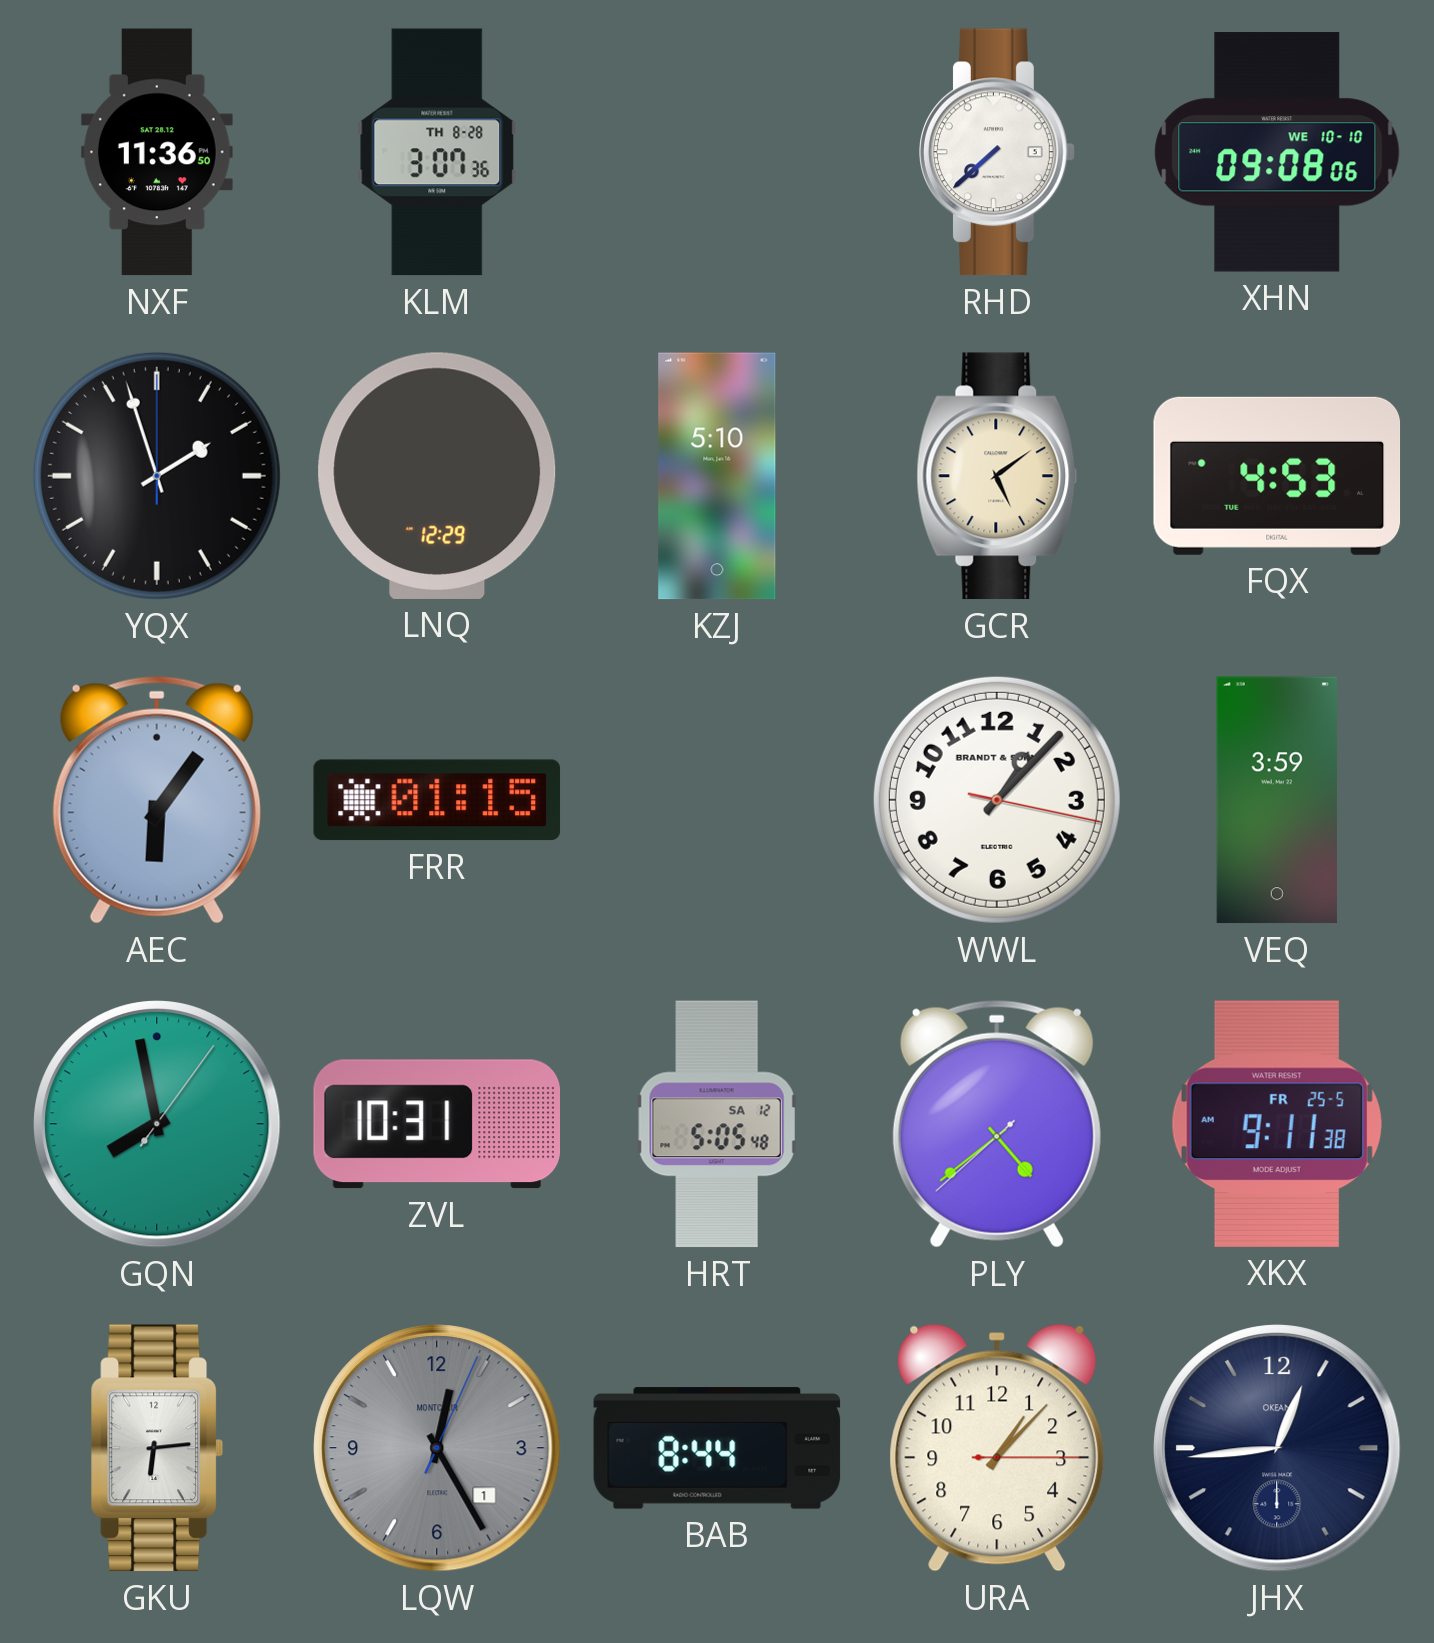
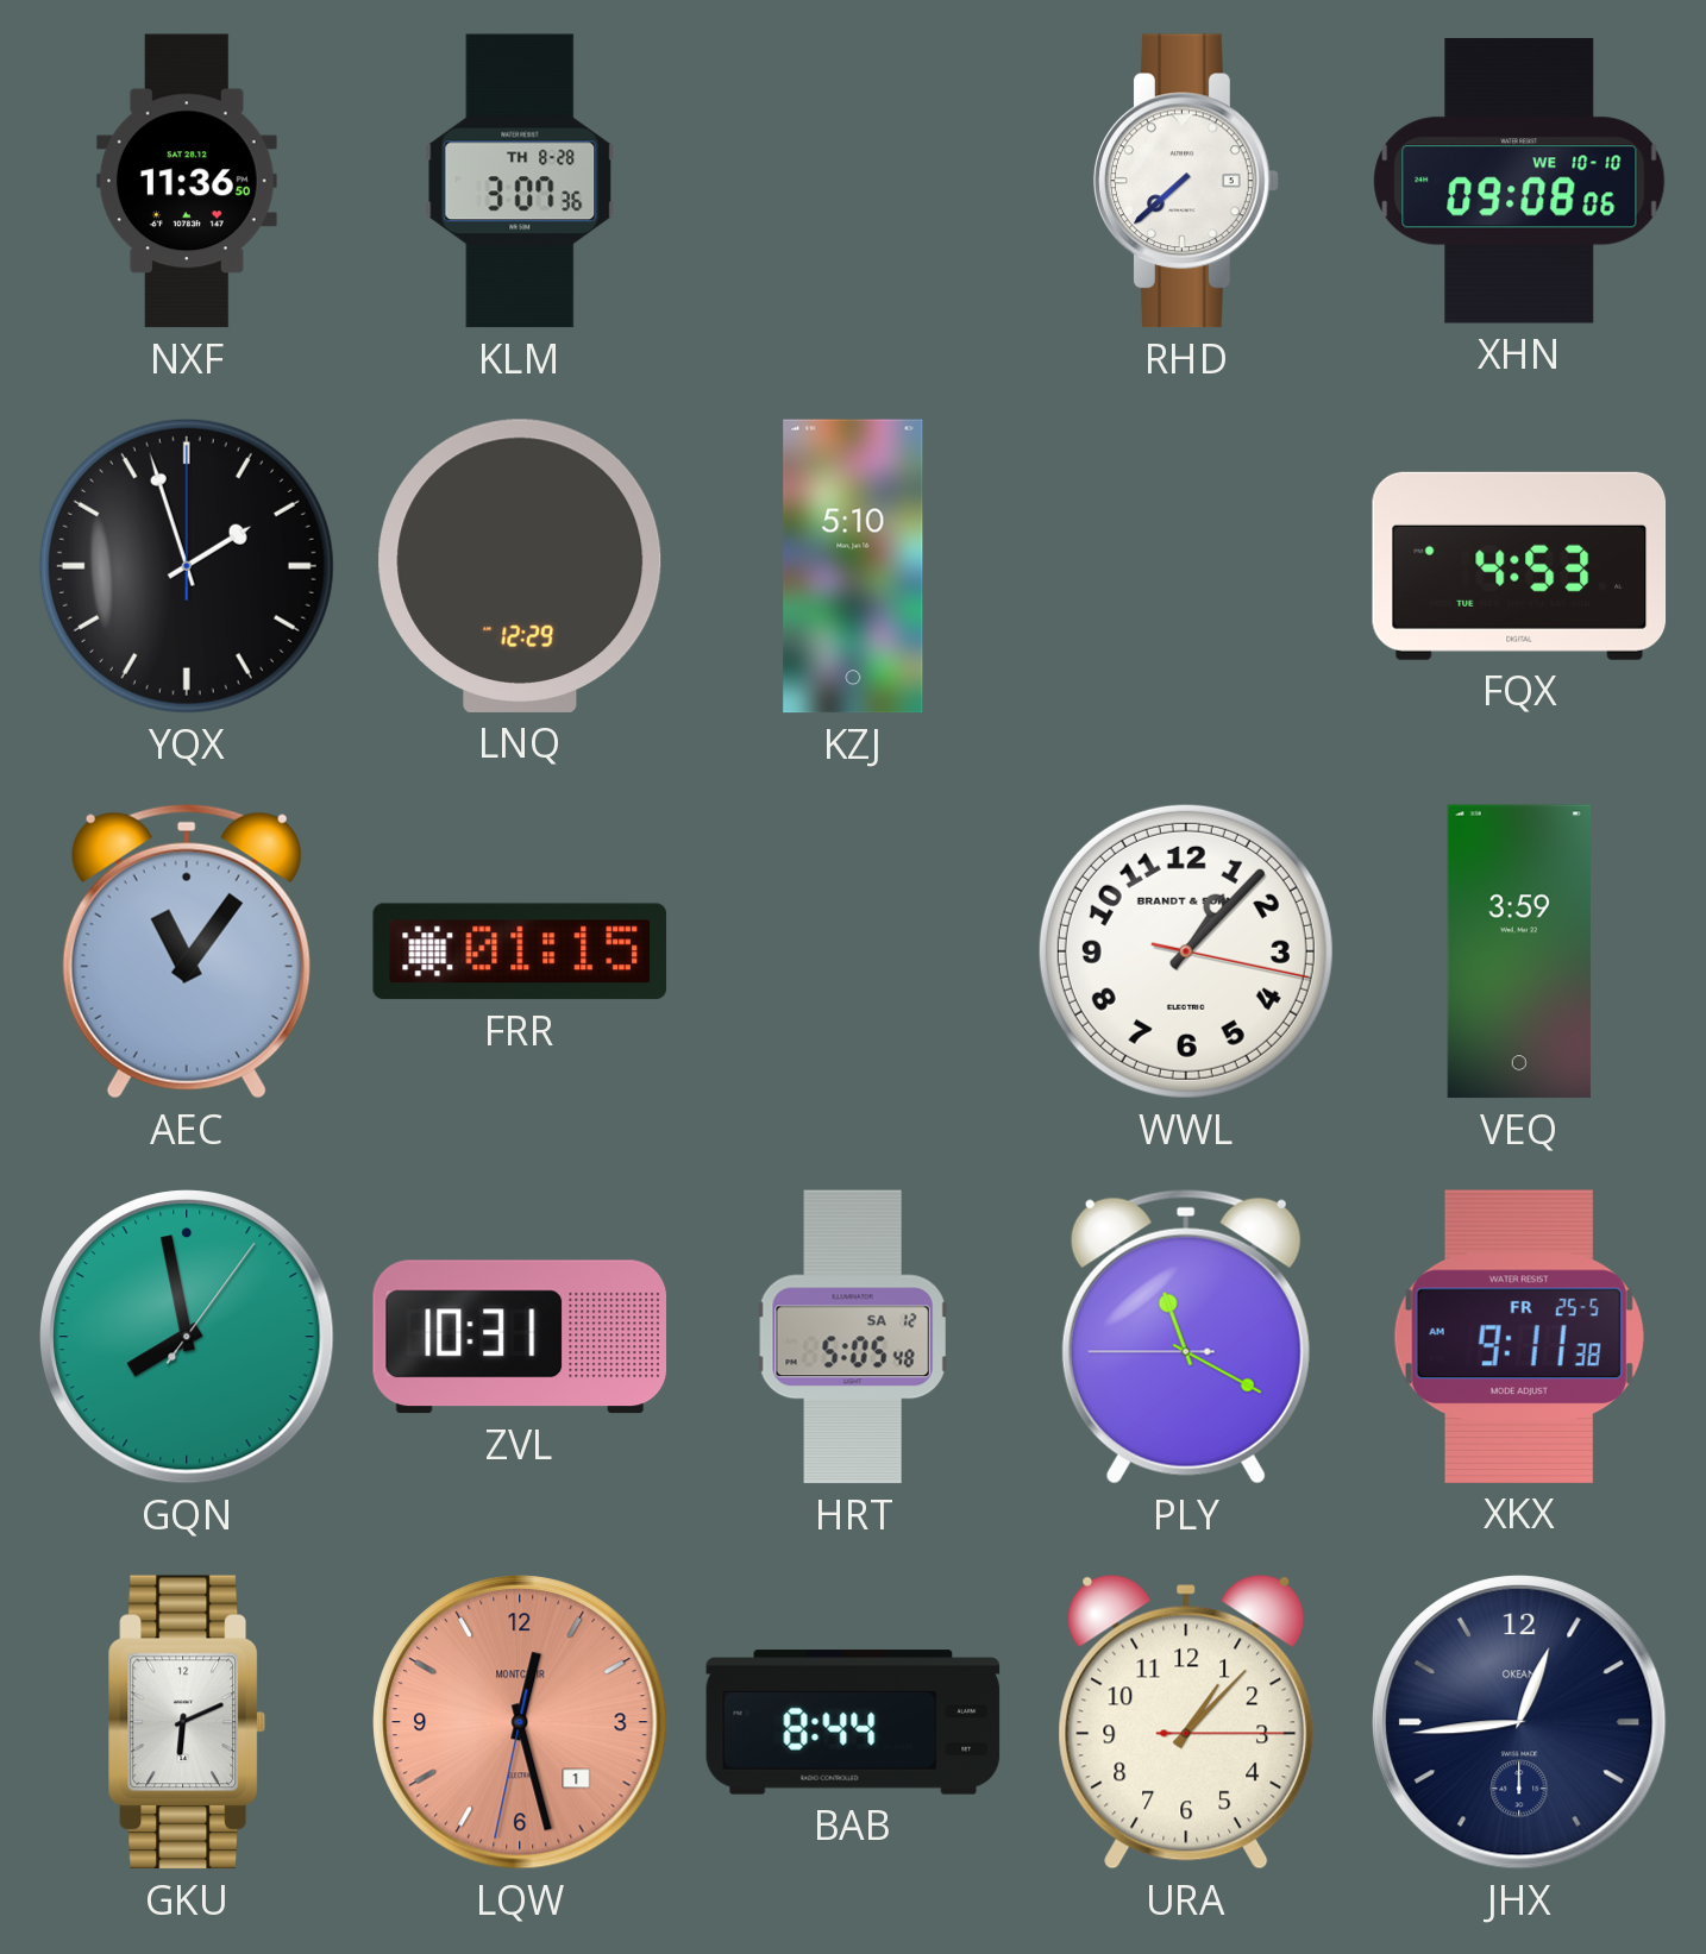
GCR: 5:09 -> none (997, 476)
AEC: 6:06 -> 11:06 (187, 951)
PLY: 4:38 -> 11:19 (1186, 1337)
GKU: 6:14 -> 6:11 (186, 1722)
LQW: 12:25 -> 12:27 (520, 1722)
LQW dial: grey -> salmon (520, 1722)
